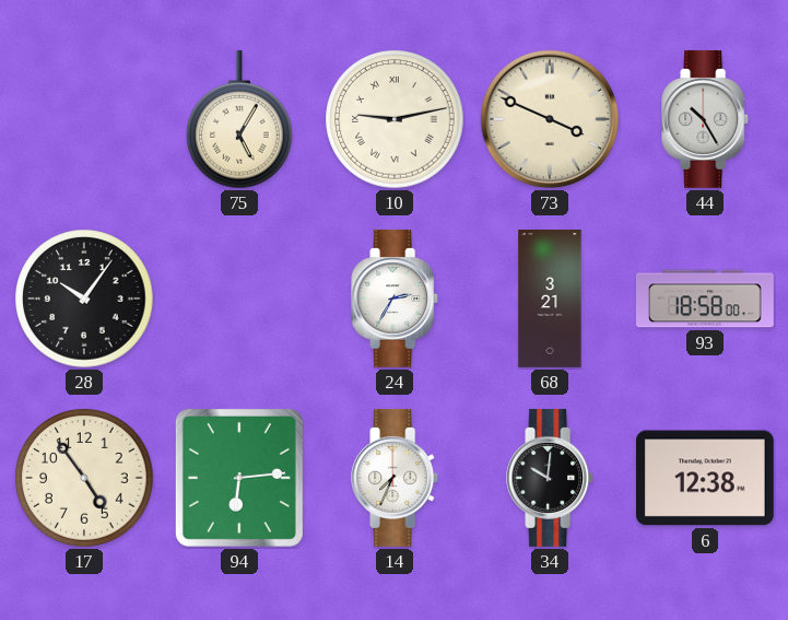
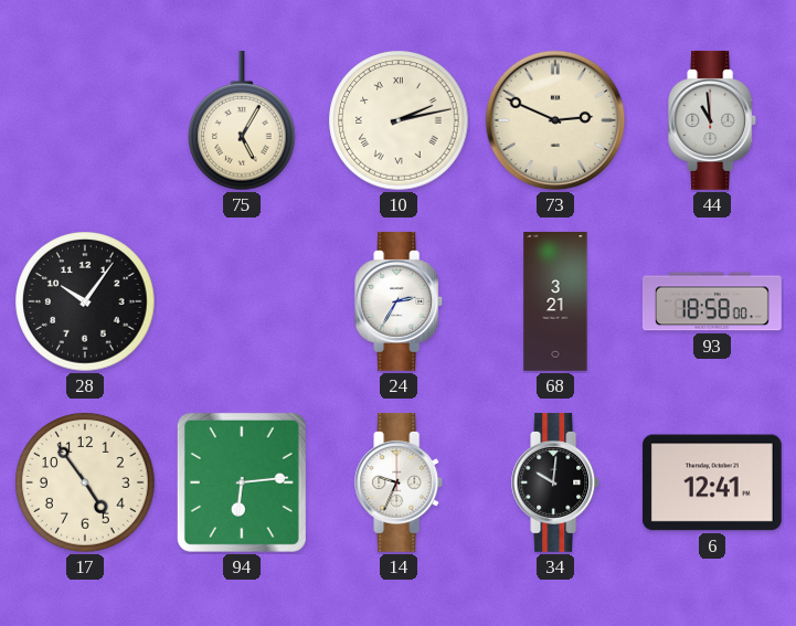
10: 9:13 -> 2:13 (399, 120)
73: 3:49 -> 2:49 (555, 120)
44: 10:25 -> 10:59 (713, 120)
14: 7:34 -> 9:34 (400, 482)
6: 12:38 -> 12:41 (712, 482)
